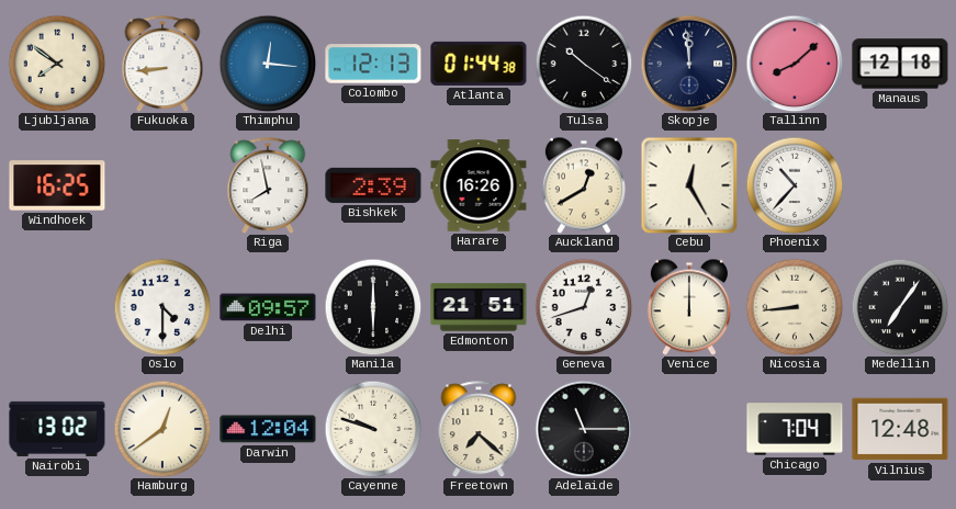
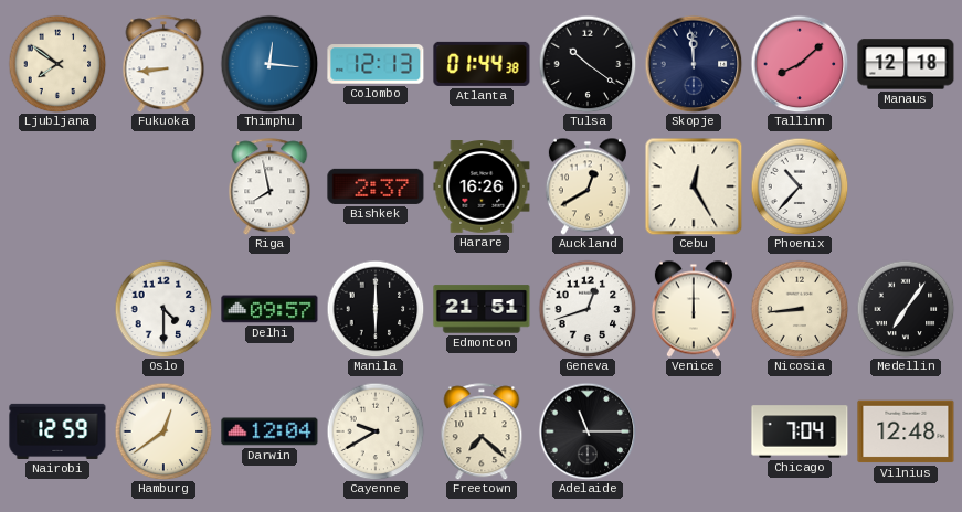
Windhoek: 16:25 -> none (57, 185)
Bishkek: 2:39 -> 2:37 (376, 186)
Nairobi: 13:02 -> 12:59 (57, 431)
Cayenne: 9:48 -> 9:40 (376, 431)
